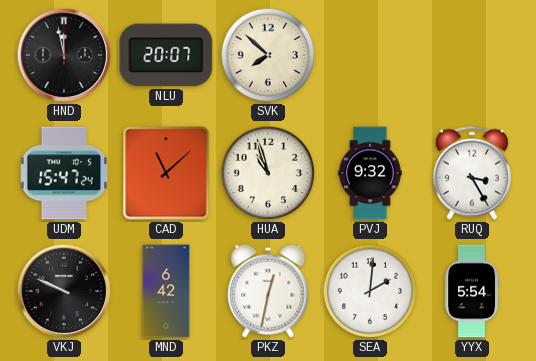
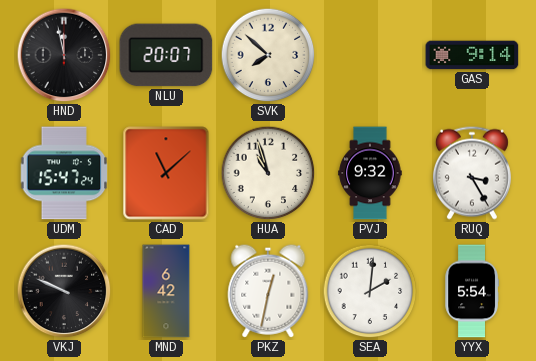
GAS: none -> 9:14 (472, 55)
